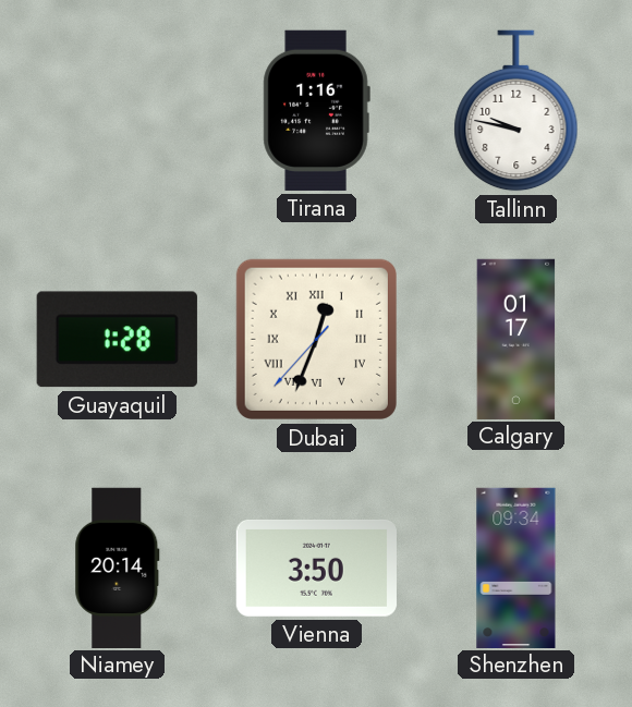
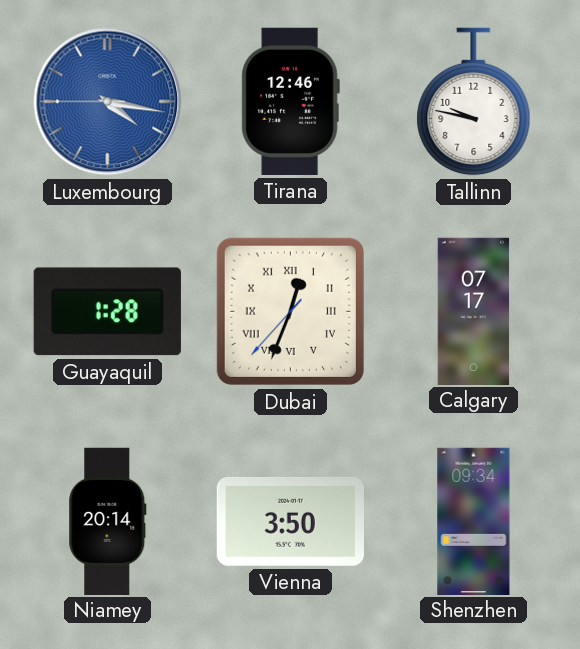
Luxembourg: none -> 4:16 (108, 102)
Tirana: 1:16 -> 12:46 (290, 101)
Calgary: 01:17 -> 07:17 (474, 311)
